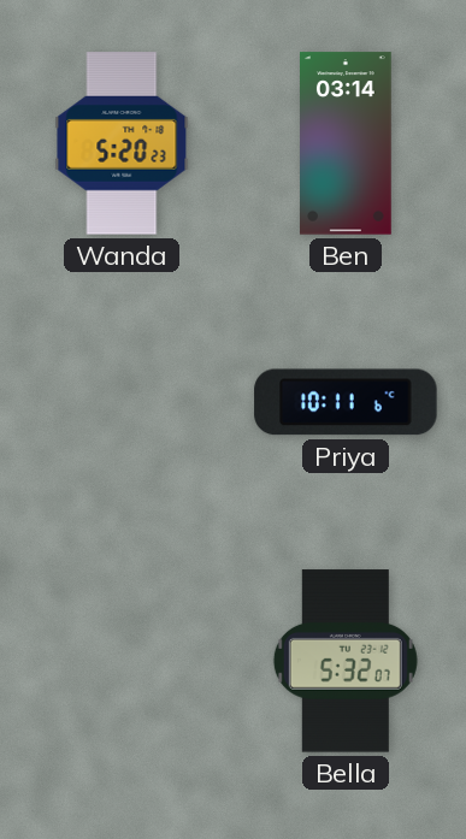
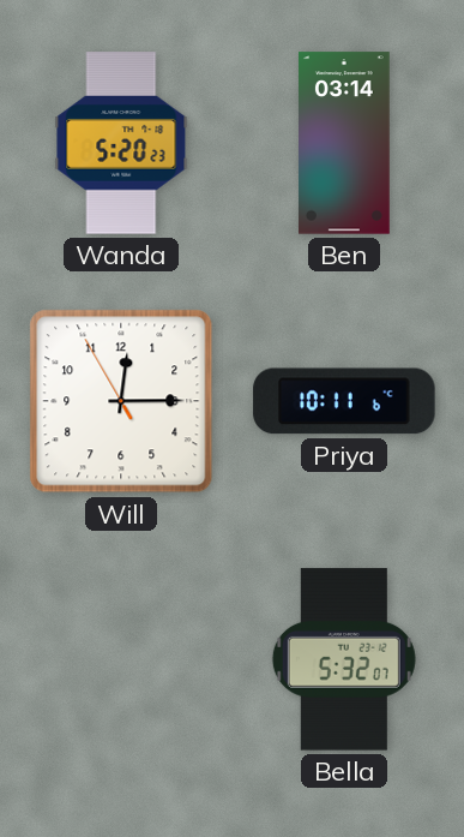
Will: none -> 12:14 (121, 401)
